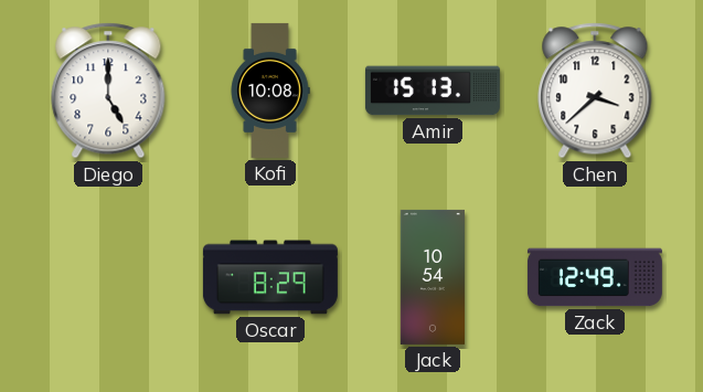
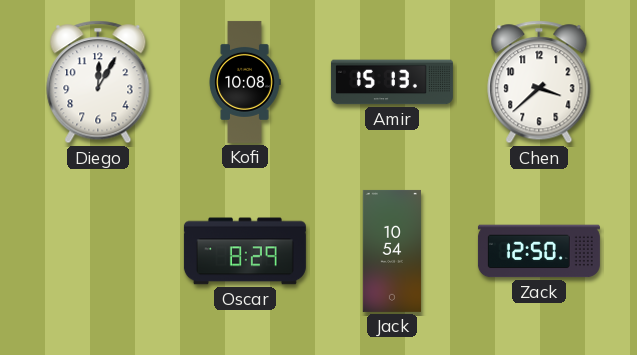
Diego: 5:00 -> 12:05 (98, 82)
Zack: 12:49 -> 12:50 (539, 251)
